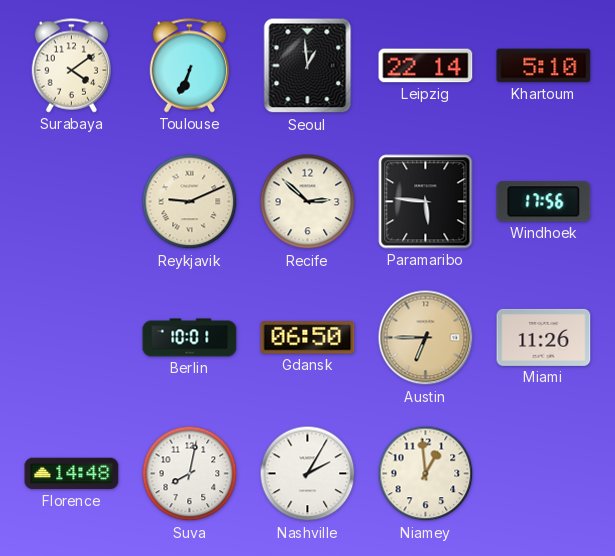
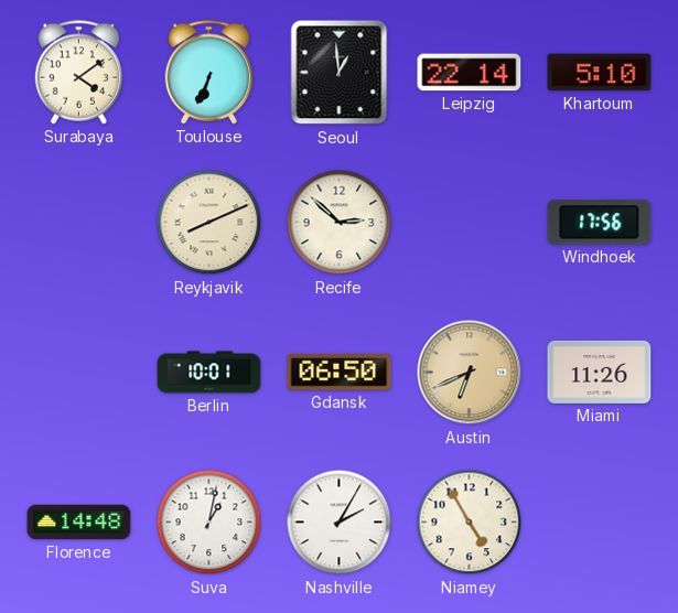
Reykjavik: 9:11 -> 8:11 (209, 223)
Paramaribo: 5:46 -> none (426, 202)
Austin: 6:45 -> 6:41 (470, 373)
Suva: 8:02 -> 1:02 (209, 523)
Niamey: 12:59 -> 4:55 (470, 523)
